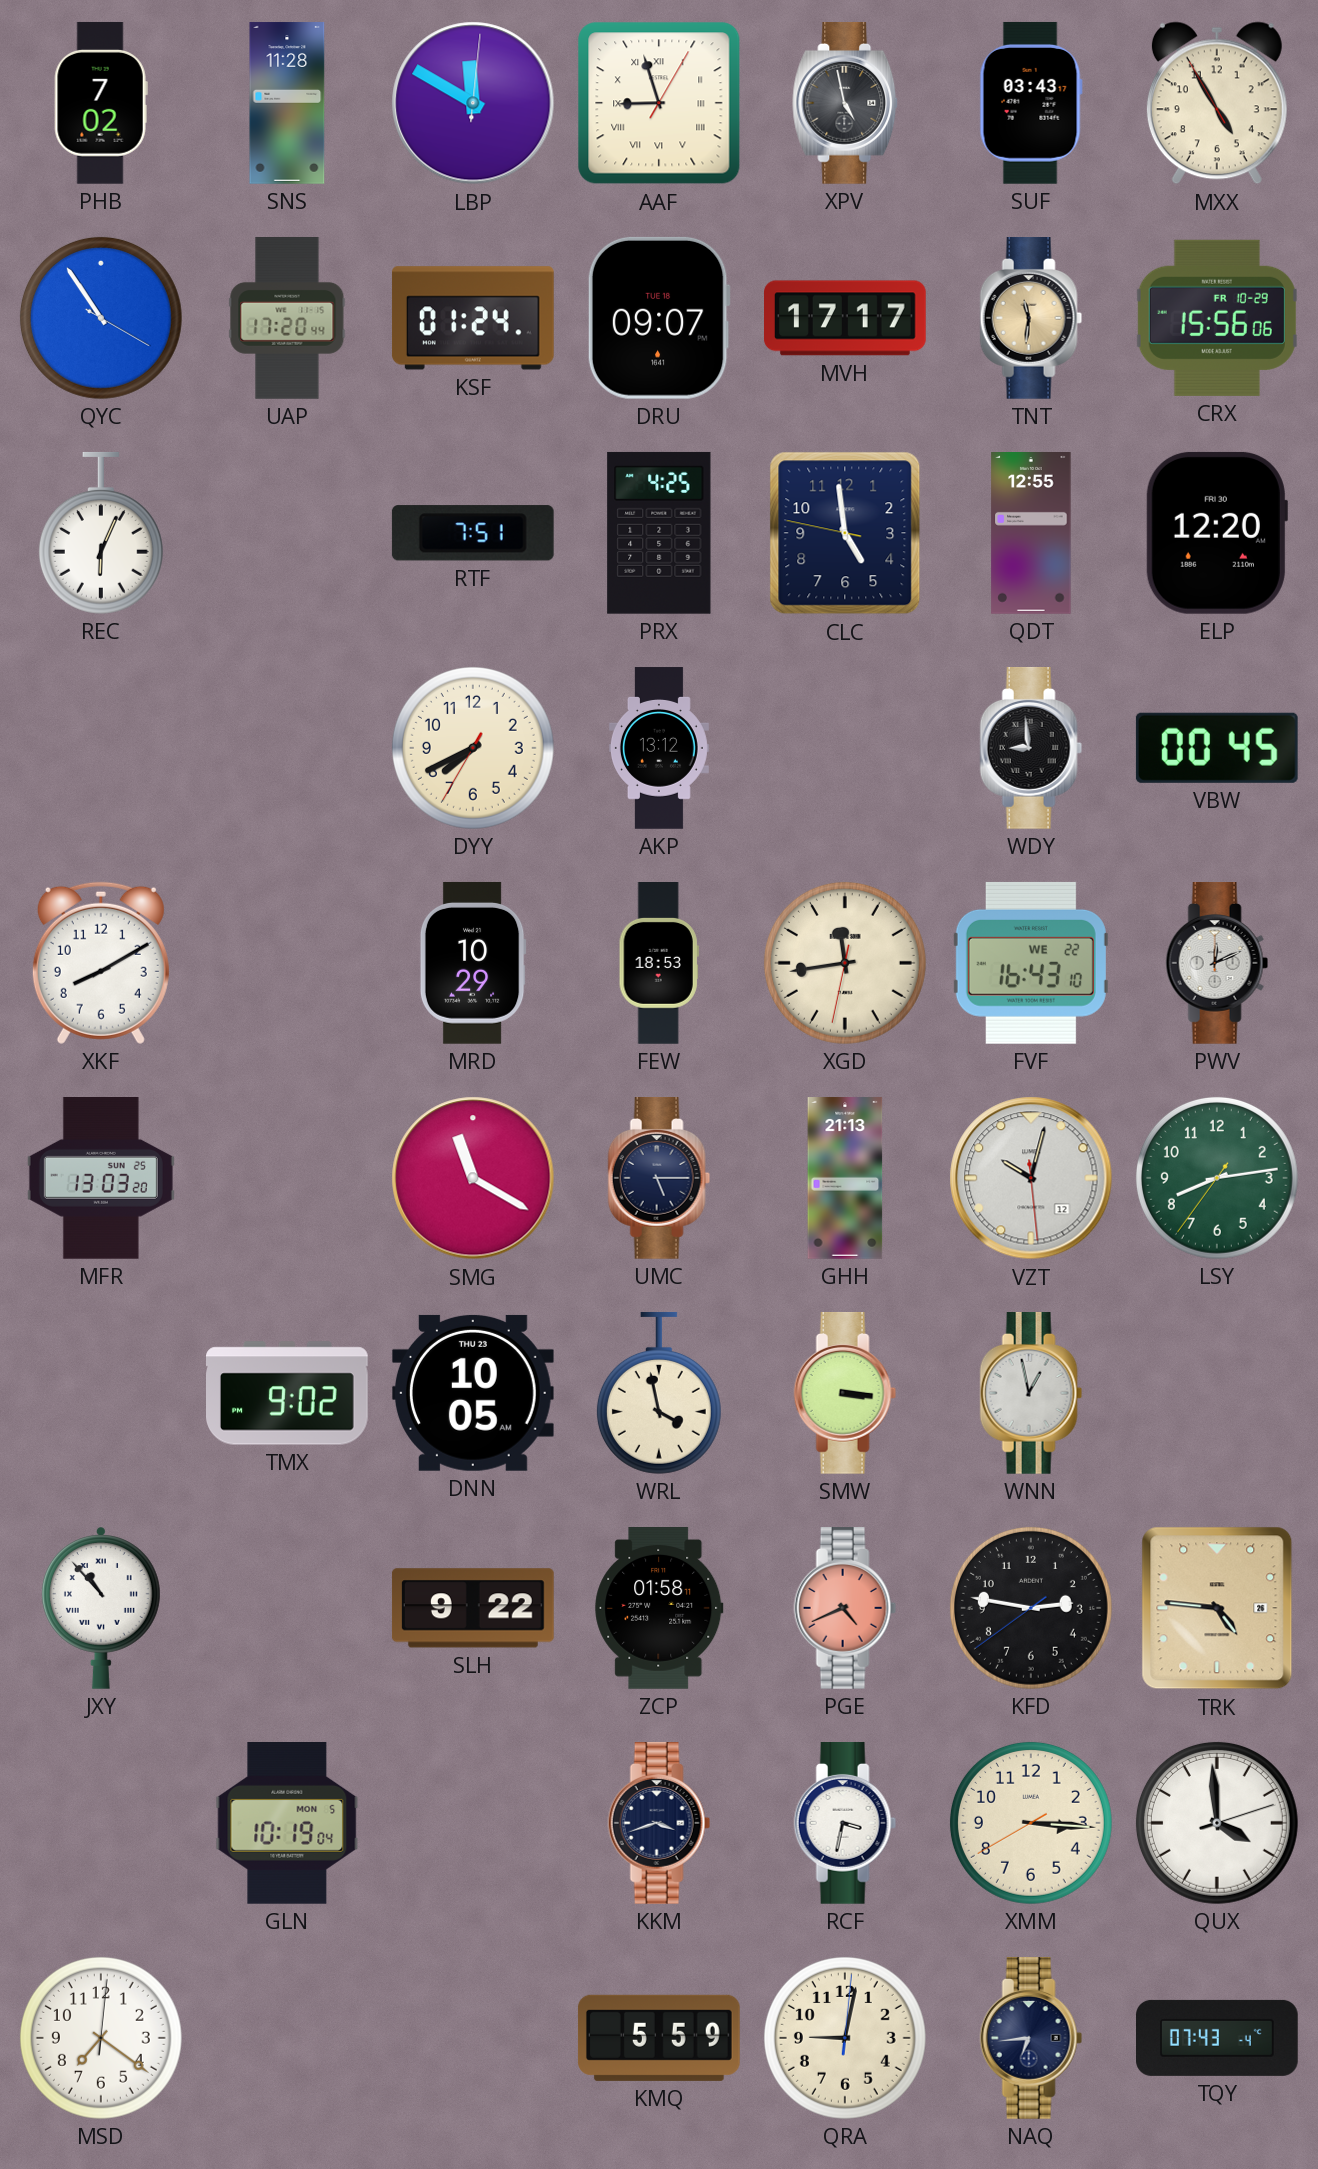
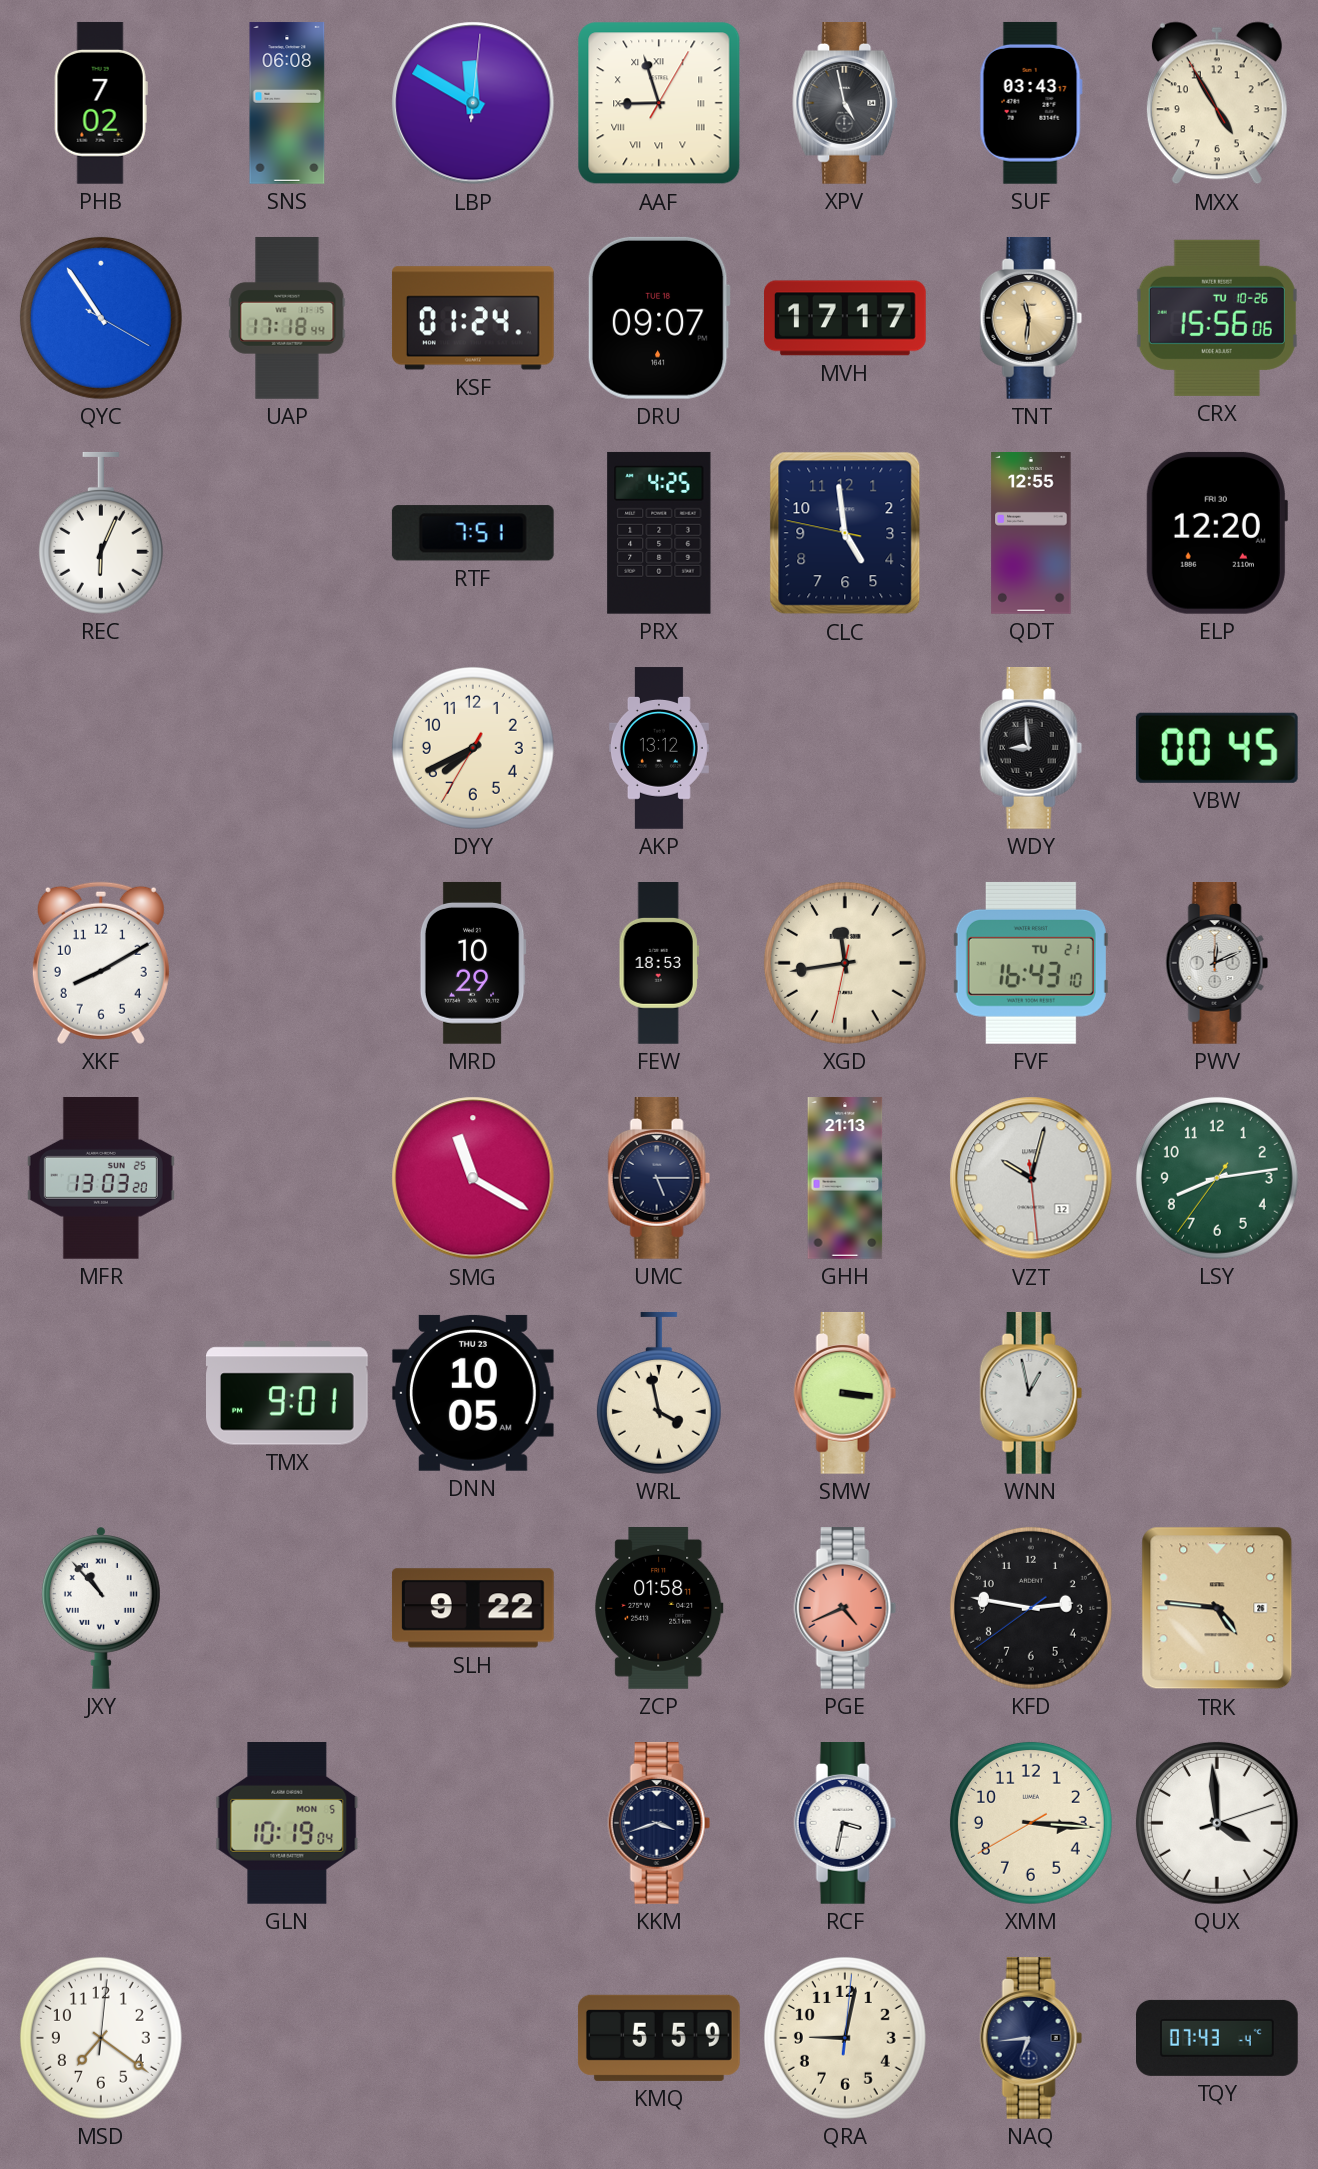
SNS: 11:28 -> 06:08 (287, 103)
UAP: 17:20 -> 17:18 (287, 319)
CRX date: FR 10-29 -> TU 10-26 (1217, 318)
FVF date: WE 22 -> TU 21 (1031, 963)
TMX: 9:02 -> 9:01 (288, 1393)
